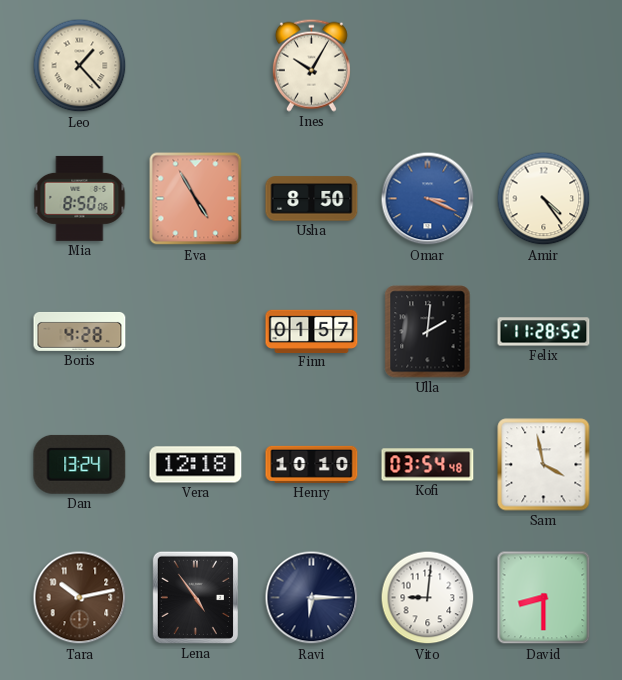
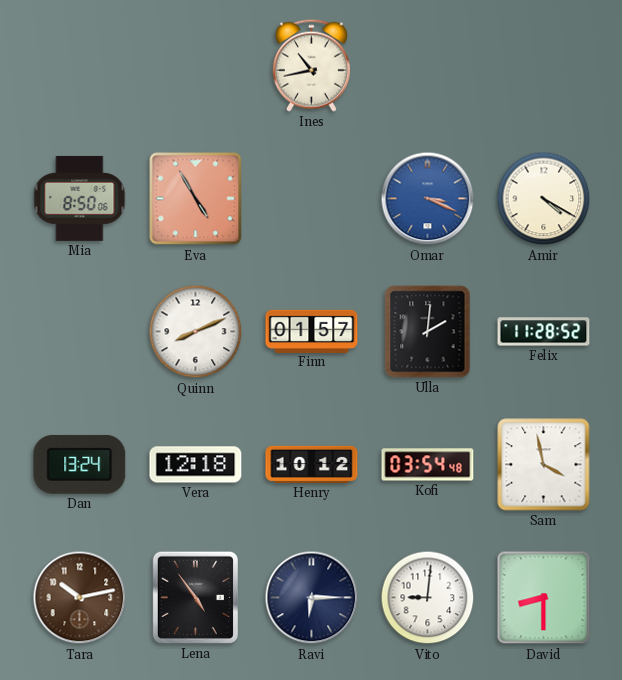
Leo: 1:23 -> none (80, 66)
Ines: 10:05 -> 10:43 (311, 65)
Usha: 8:50 -> none (312, 199)
Amir: 4:24 -> 4:20 (544, 199)
Boris: 4:28 -> none (80, 331)
Quinn: none -> 8:11 (196, 332)
Henry: 10:10 -> 10:12 (312, 464)
